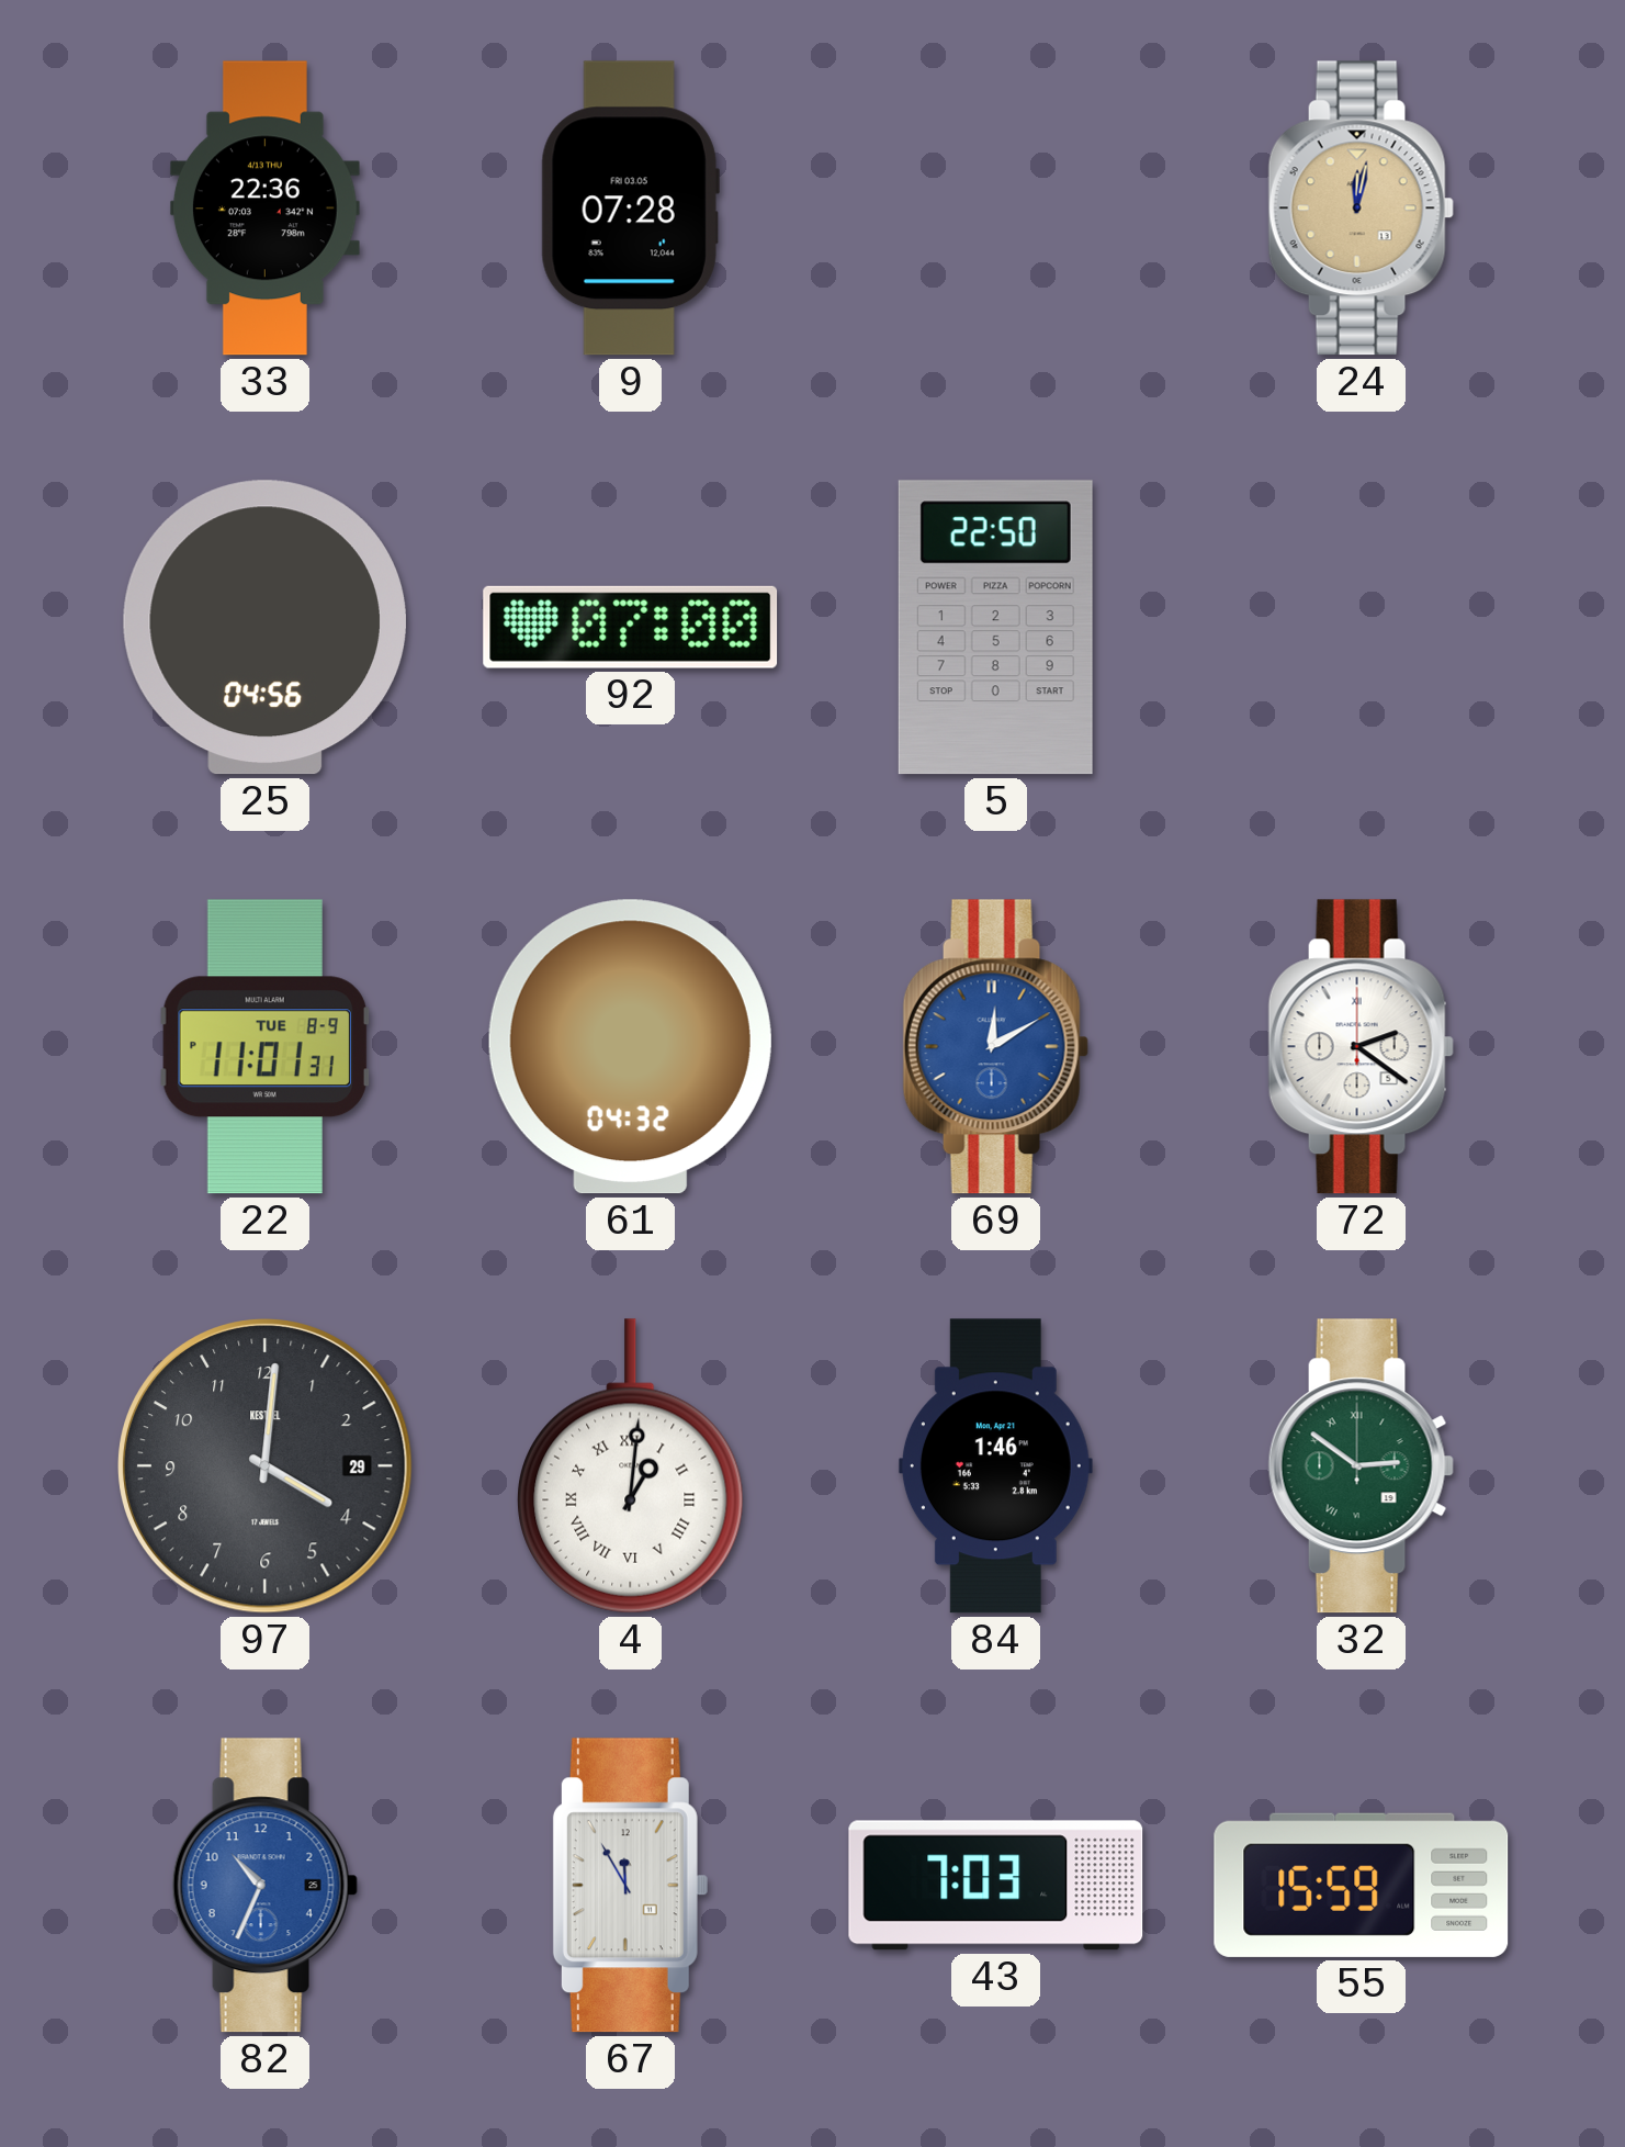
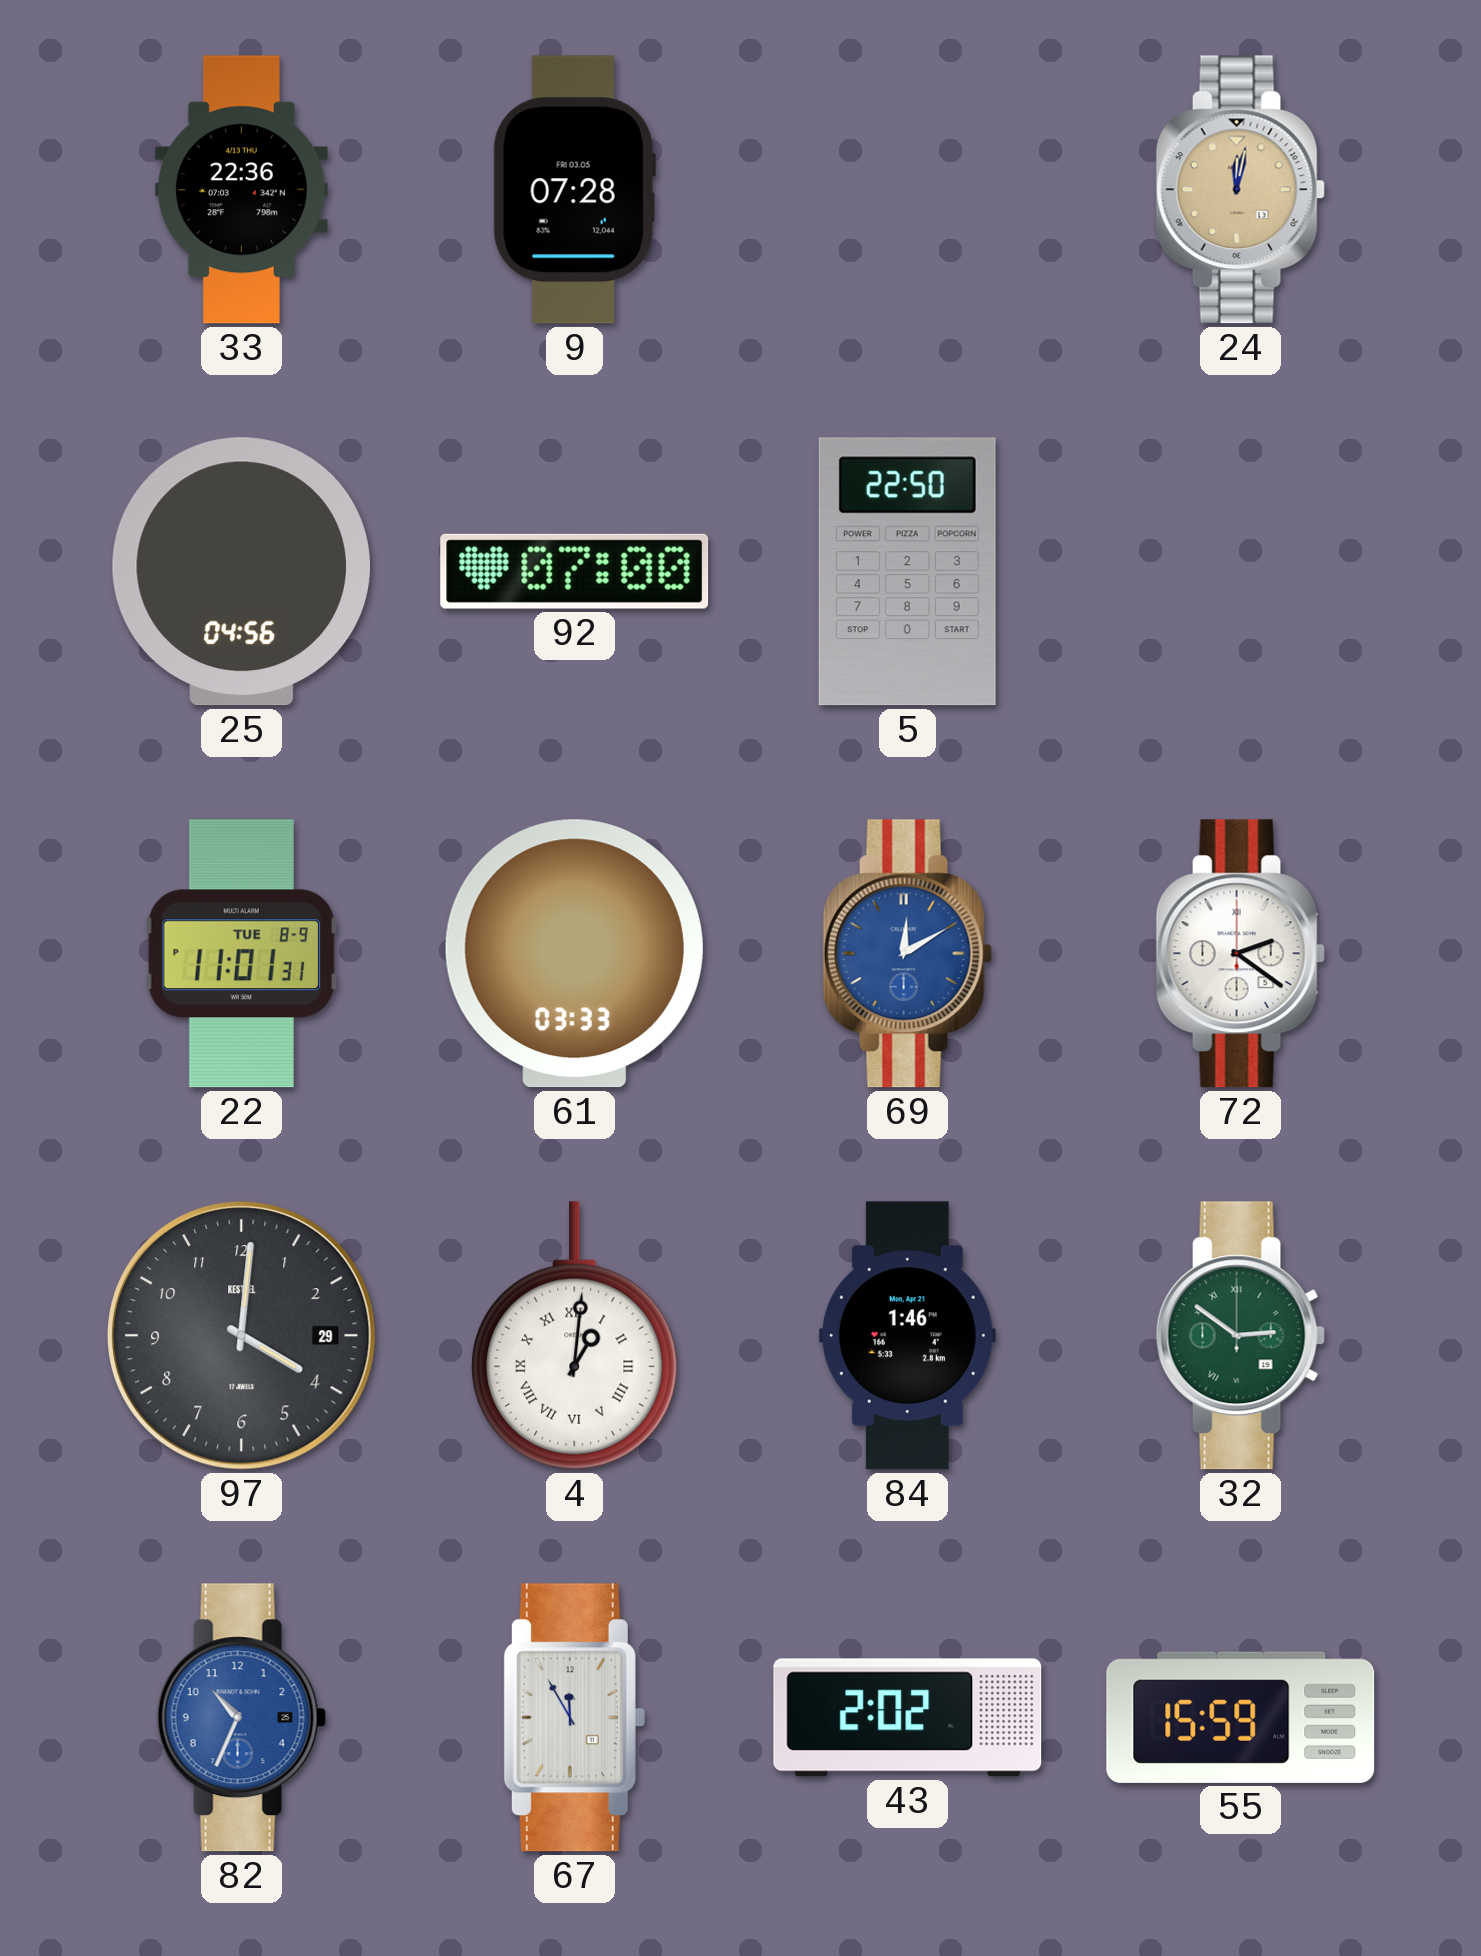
61: 04:32 -> 03:33 (574, 954)
43: 7:03 -> 2:02 (908, 1718)
